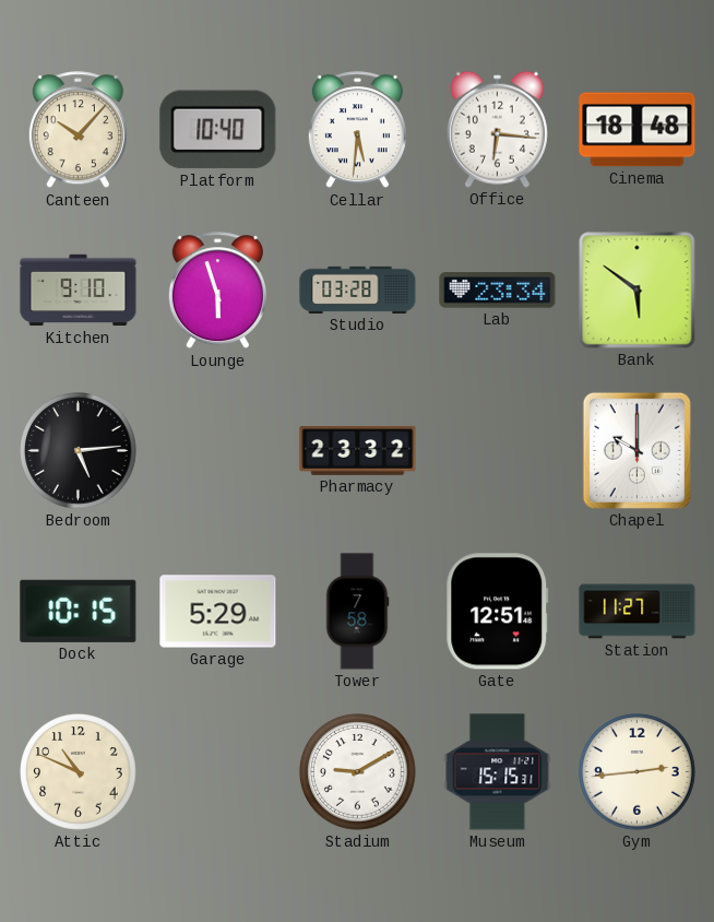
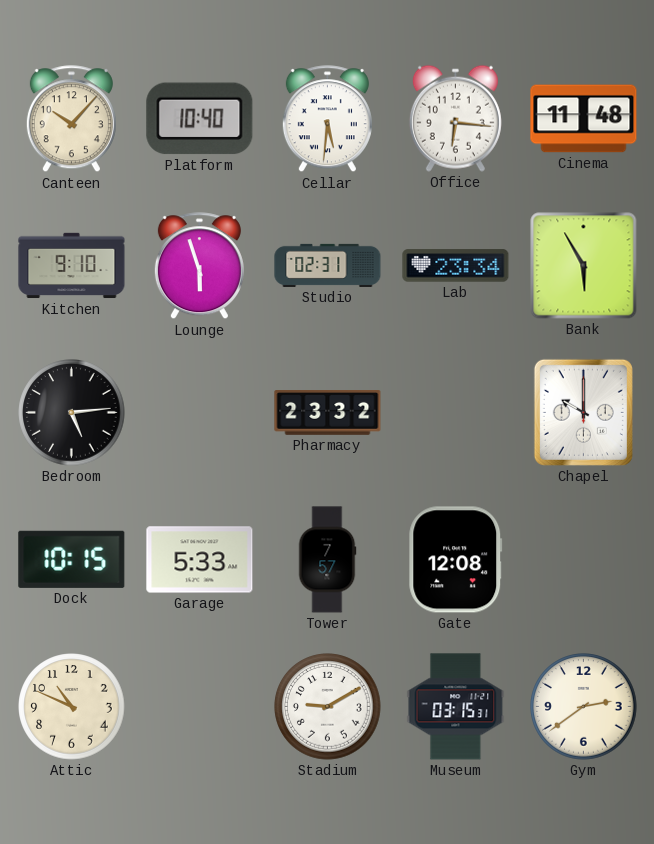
Cinema: 18:48 -> 11:48 (584, 119)
Studio: 03:28 -> 02:31 (328, 265)
Bank: 5:51 -> 5:55 (584, 266)
Garage: 5:29 -> 5:33 (200, 560)
Tower: 7:58 -> 7:57 (327, 560)
Gate: 12:51 -> 12:08 (456, 560)
Station: 11:27 -> none (638, 612)
Museum: 15:15 -> 03:15 (456, 707)
Gym: 2:44 -> 2:39 (584, 707)
